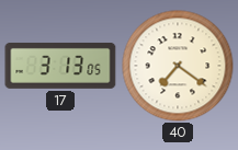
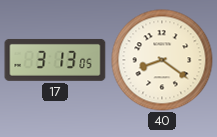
40: 7:21 -> 8:21 (162, 60)
